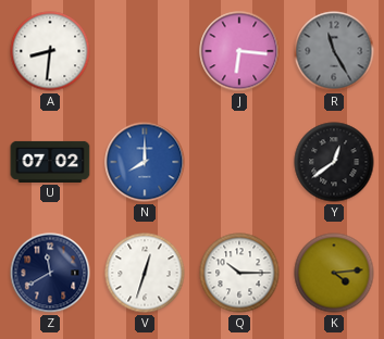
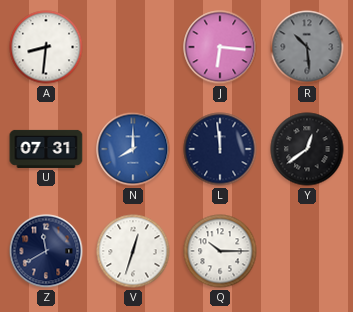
R: 11:25 -> 10:29 (307, 47)
U: 07:02 -> 07:31 (46, 149)
L: none -> 11:59 (220, 149)
K: 4:14 -> none (334, 273)
